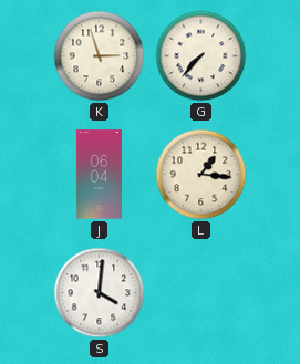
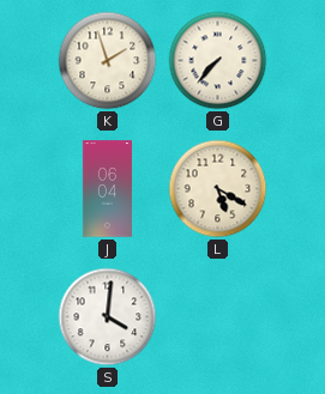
K: 2:57 -> 1:57 (108, 61)
L: 1:16 -> 5:20 (218, 189)
